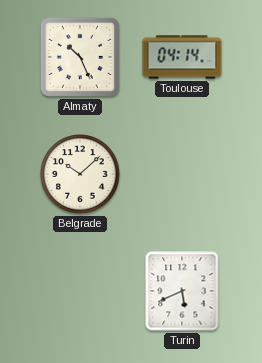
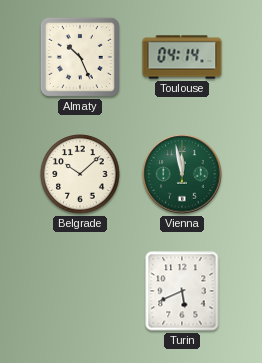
Vienna: none -> 11:58 (182, 174)
